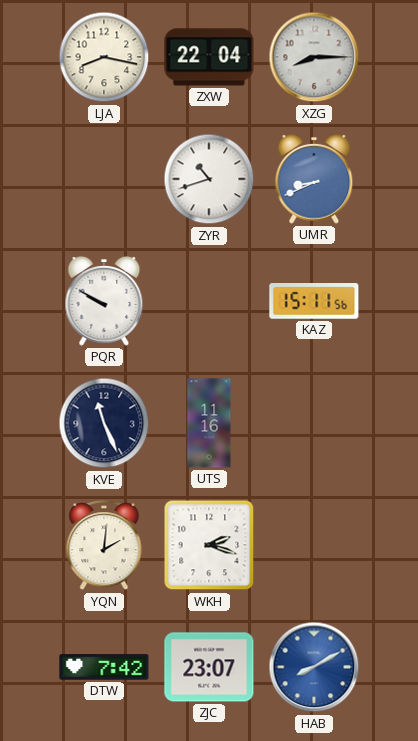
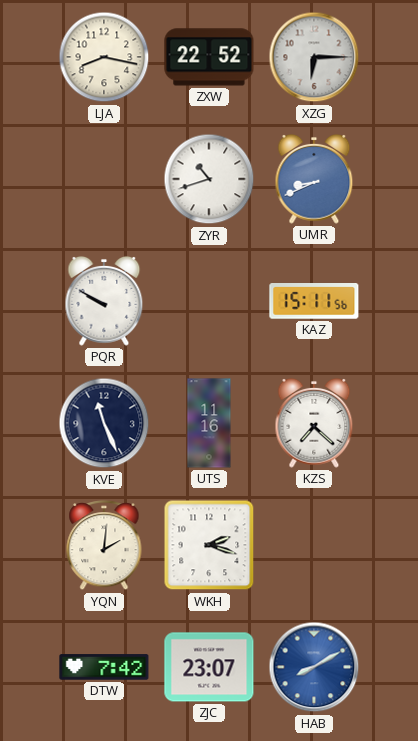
ZXW: 22:04 -> 22:52 (209, 57)
XZG: 8:15 -> 6:15 (314, 57)
KZS: none -> 7:22 (314, 423)
